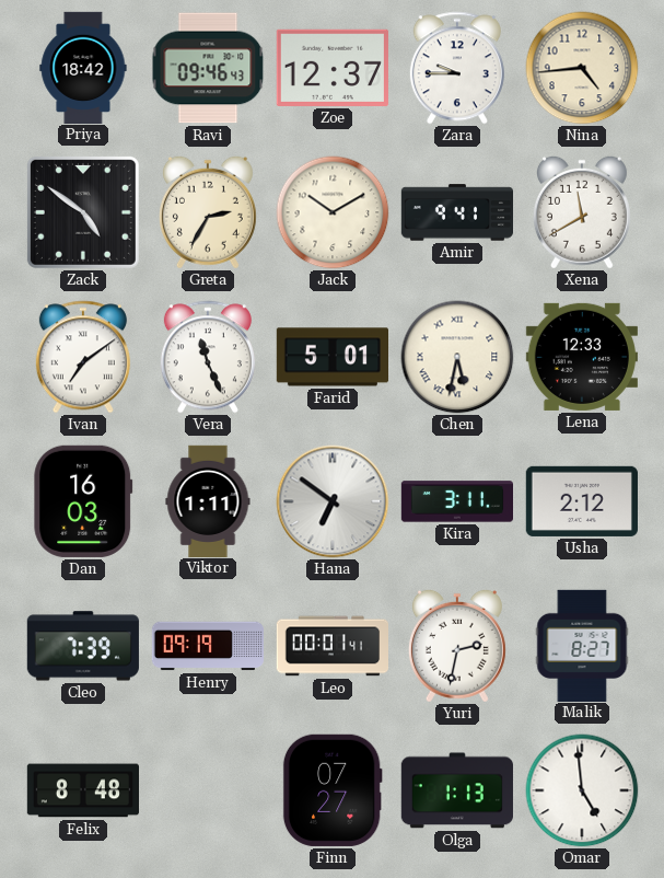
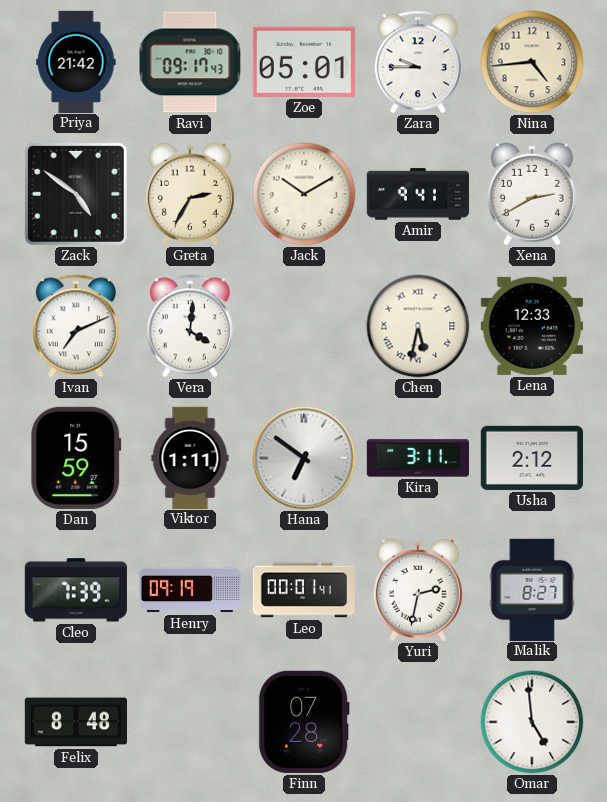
Priya: 18:42 -> 21:42 (76, 61)
Ravi: 09:46 -> 09:17 (190, 62)
Zoe: 12:37 -> 05:01 (304, 62)
Xena: 11:40 -> 2:40 (532, 194)
Ivan: 7:09 -> 7:11 (76, 326)
Vera: 11:26 -> 4:01 (190, 326)
Farid: 5:01 -> none (331, 357)
Dan: 16:03 -> 15:59 (76, 458)
Finn: 07:27 -> 07:28 (304, 722)
Olga: 1:13 -> none (457, 790)
